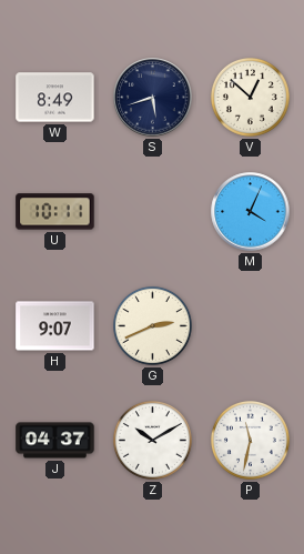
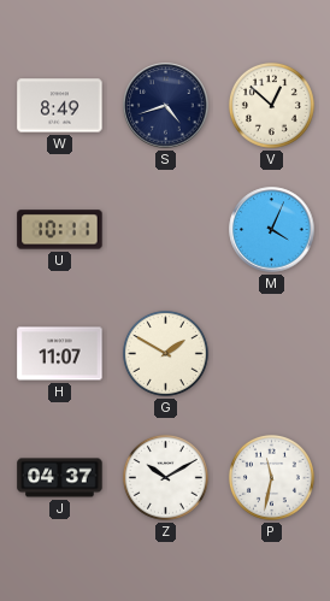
S: 5:42 -> 4:42 (166, 106)
H: 9:07 -> 11:07 (60, 354)
G: 2:41 -> 1:50 (165, 353)
